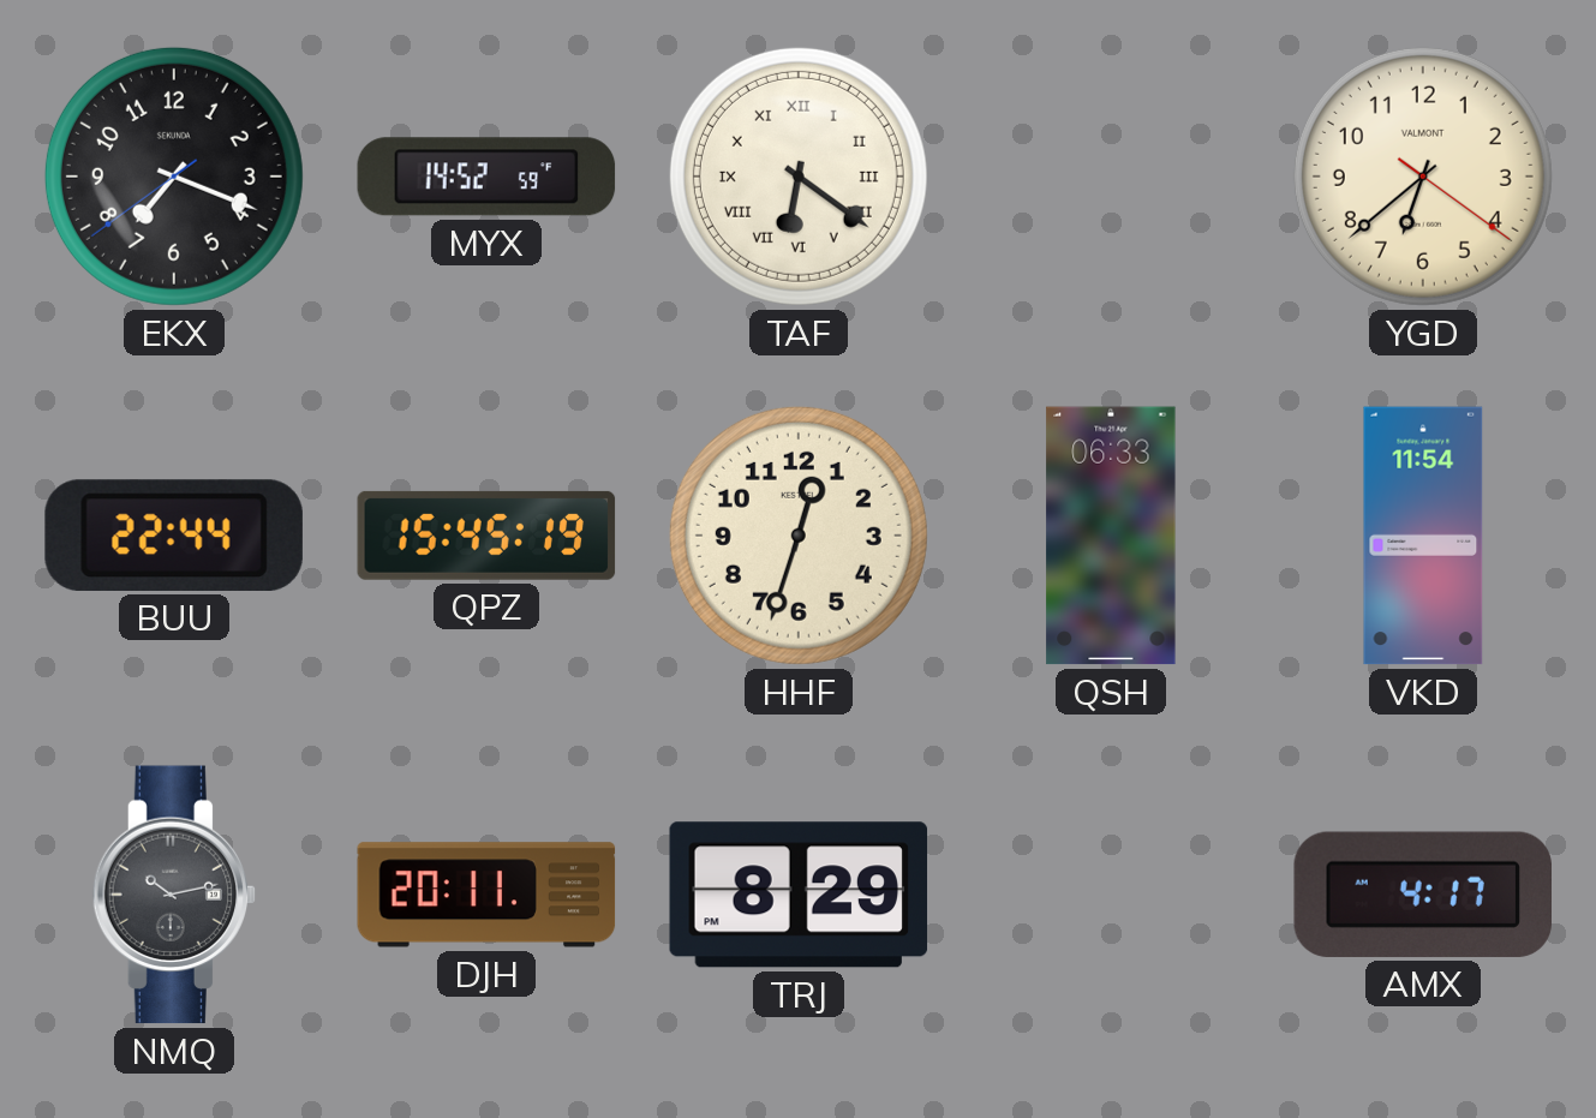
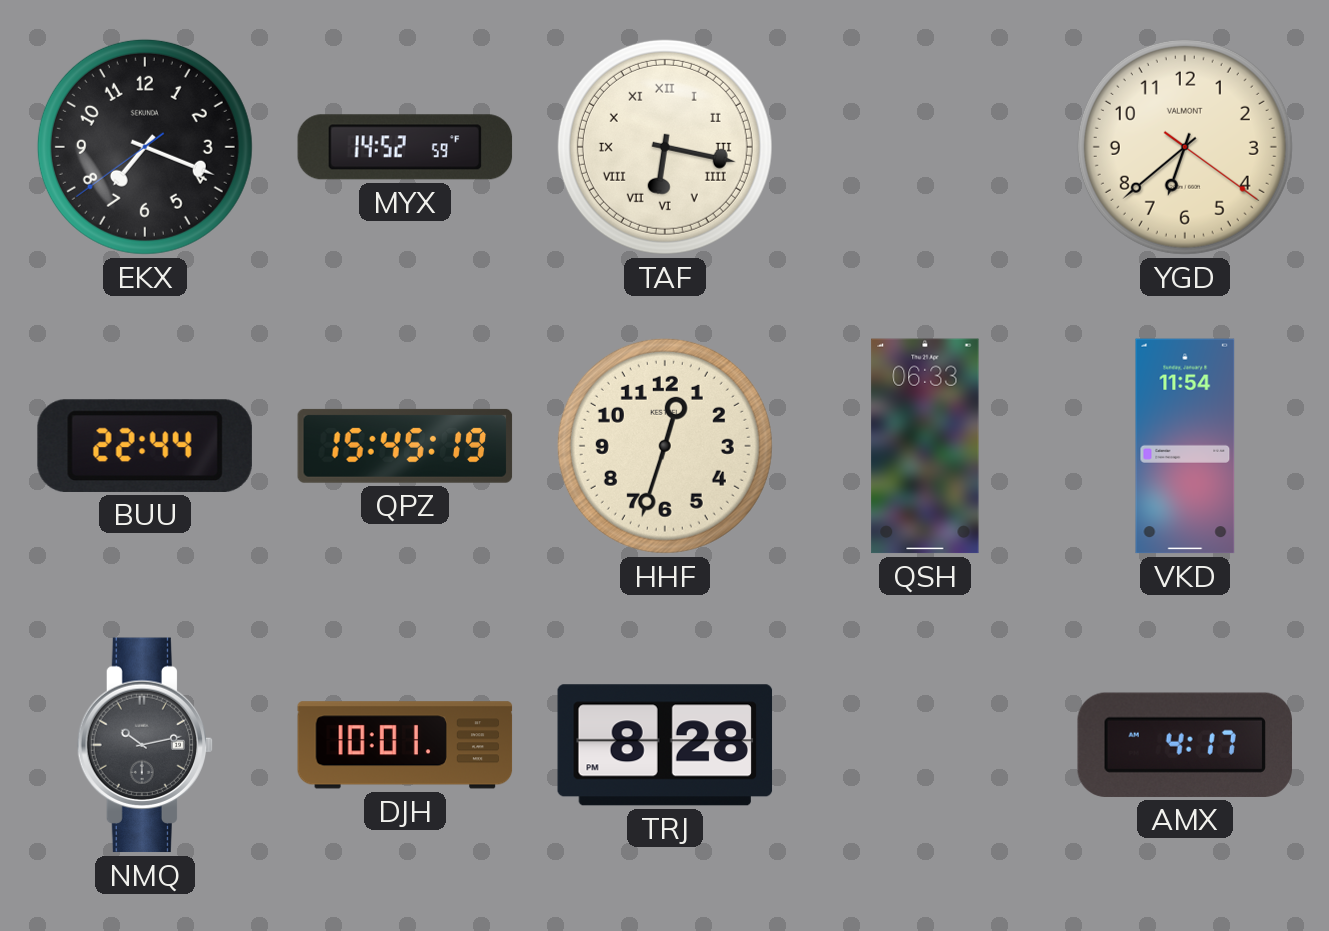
TAF: 6:21 -> 6:17 (665, 147)
DJH: 20:11 -> 10:01 (405, 745)
TRJ: 8:29 -> 8:28 (665, 745)
